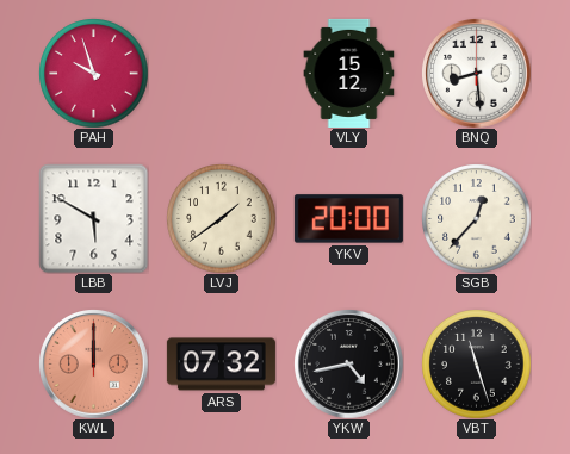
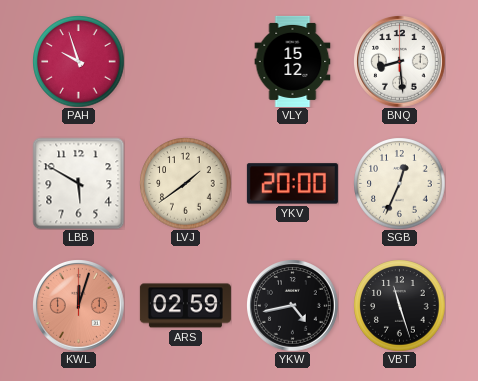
SGB: 12:37 -> 12:34 (399, 183)
KWL: 12:00 -> 12:03 (78, 305)
ARS: 07:32 -> 02:59 (185, 306)
